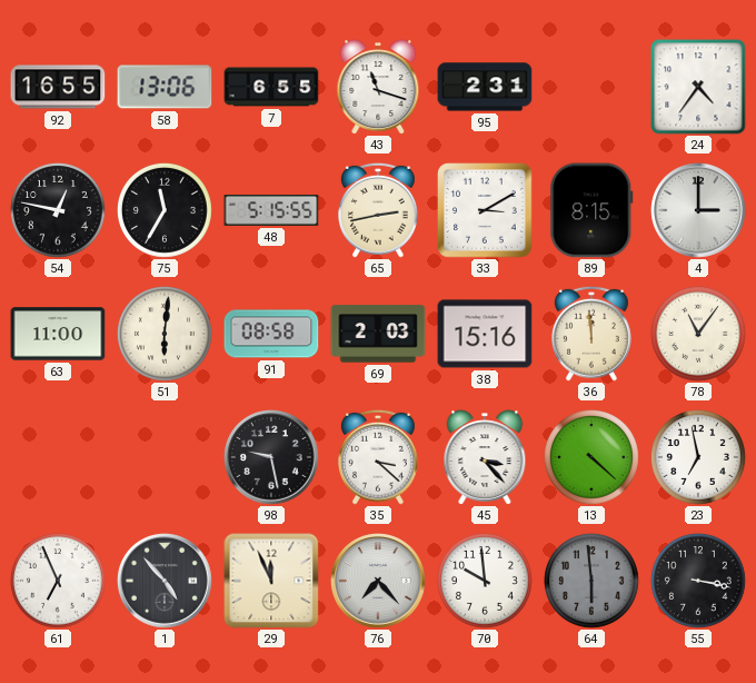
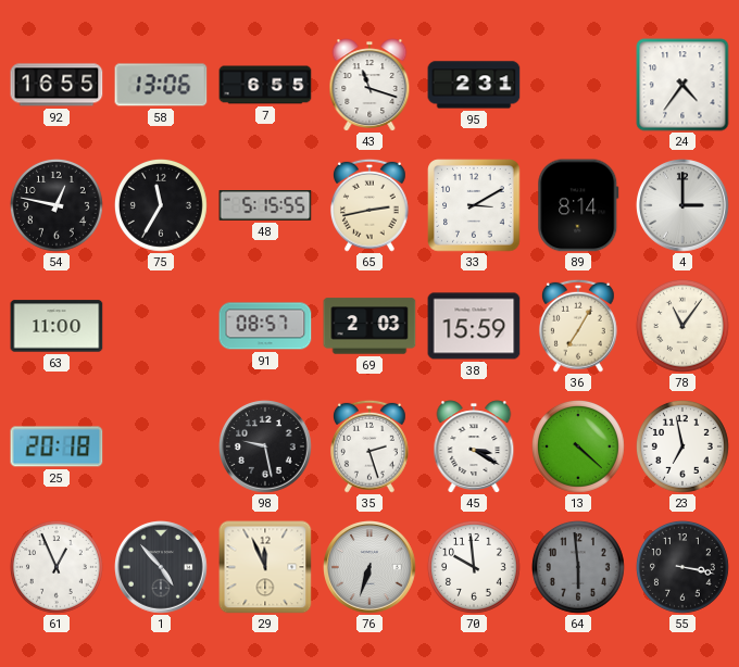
89: 8:15 -> 8:14 (578, 205)
51: 6:01 -> none (165, 334)
91: 08:58 -> 08:57 (265, 326)
38: 15:16 -> 15:59 (474, 326)
36: 11:59 -> 7:05 (578, 326)
25: none -> 20:18 (57, 446)
35: 3:22 -> 2:27 (369, 446)
45: 3:23 -> 3:20 (474, 446)
61: 6:56 -> 12:56 (57, 567)
76: 7:23 -> 6:33 (371, 568)
